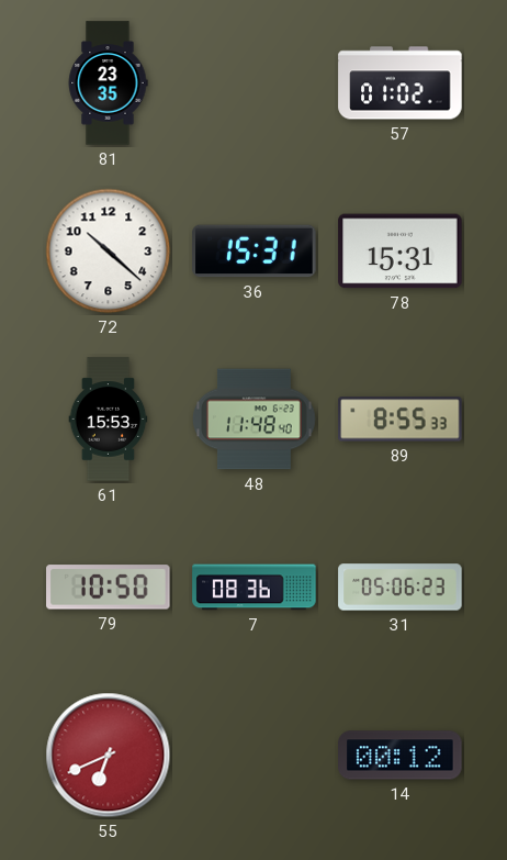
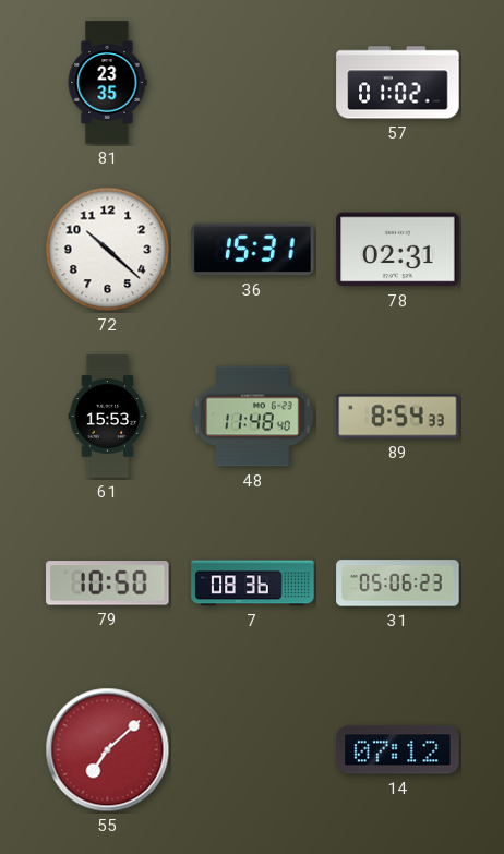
78: 15:31 -> 02:31 (398, 250)
89: 8:55 -> 8:54 (398, 417)
55: 6:41 -> 7:08 (108, 750)
14: 00:12 -> 07:12 (398, 750)
